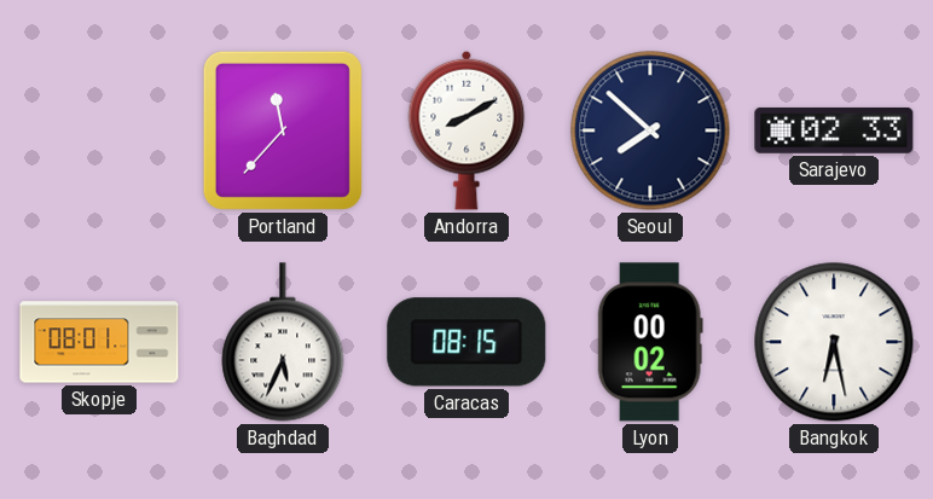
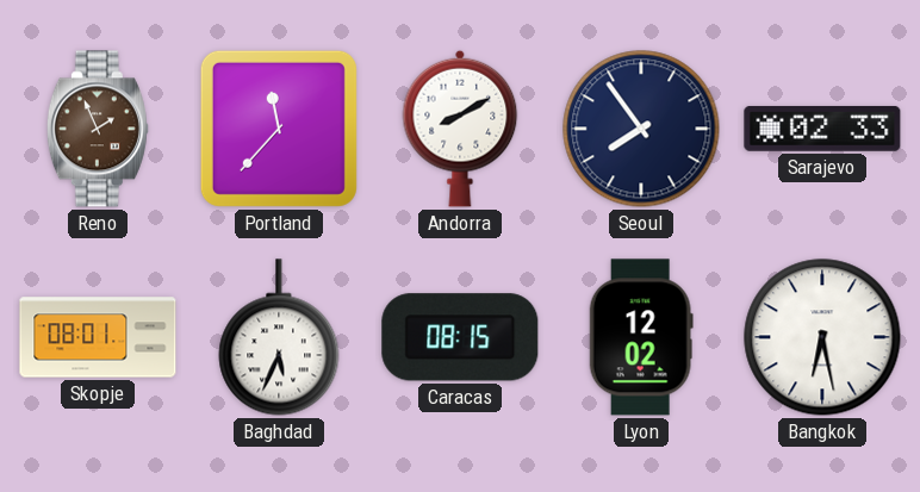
Reno: none -> 1:56 (98, 129)
Seoul: 7:52 -> 7:54 (641, 129)
Lyon: 00:02 -> 12:02 (641, 337)
